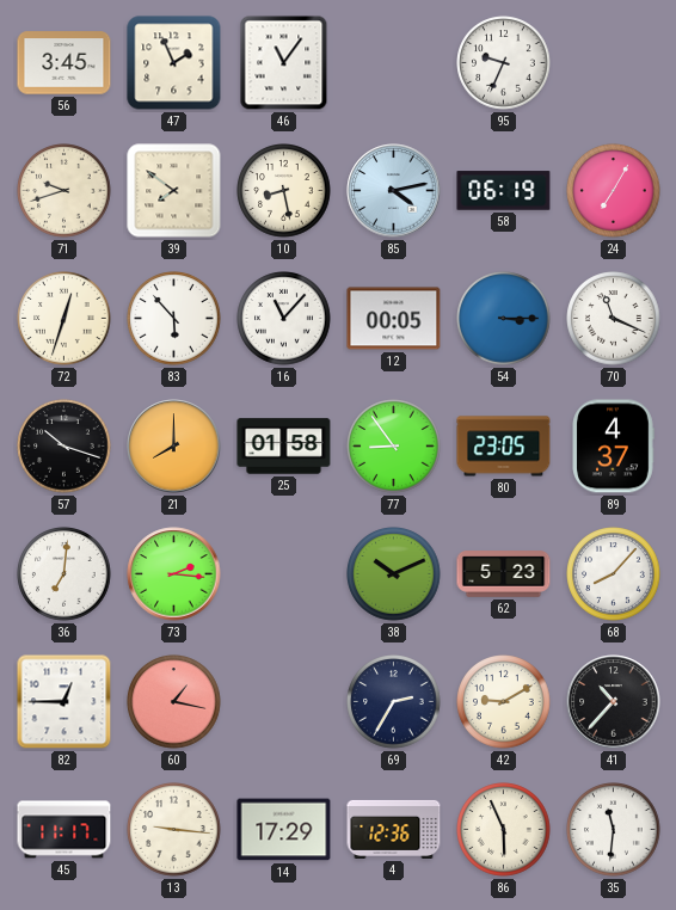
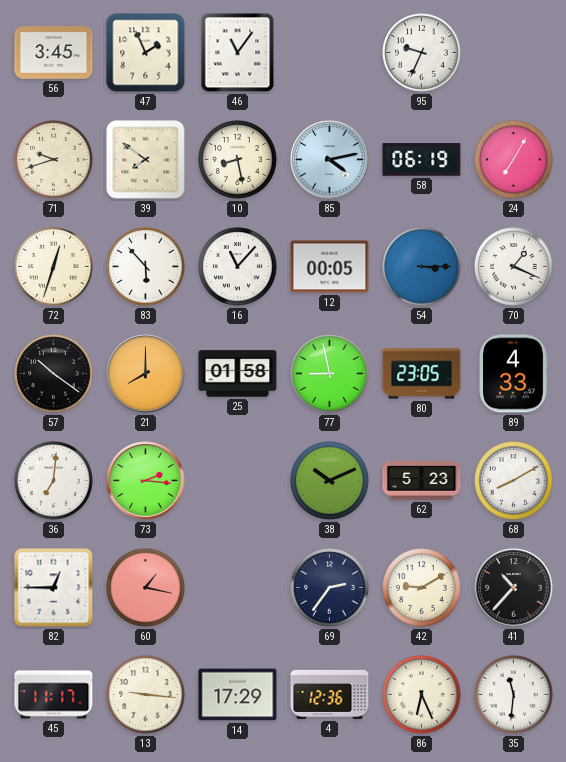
70: 11:19 -> 1:19 (514, 267)
57: 10:18 -> 10:21 (54, 374)
77: 8:54 -> 8:58 (330, 374)
89: 4:37 -> 4:33 (513, 374)
68: 8:07 -> 8:10 (514, 481)
69: 2:35 -> 2:36 (330, 588)
86: 5:56 -> 6:26 (422, 695)
